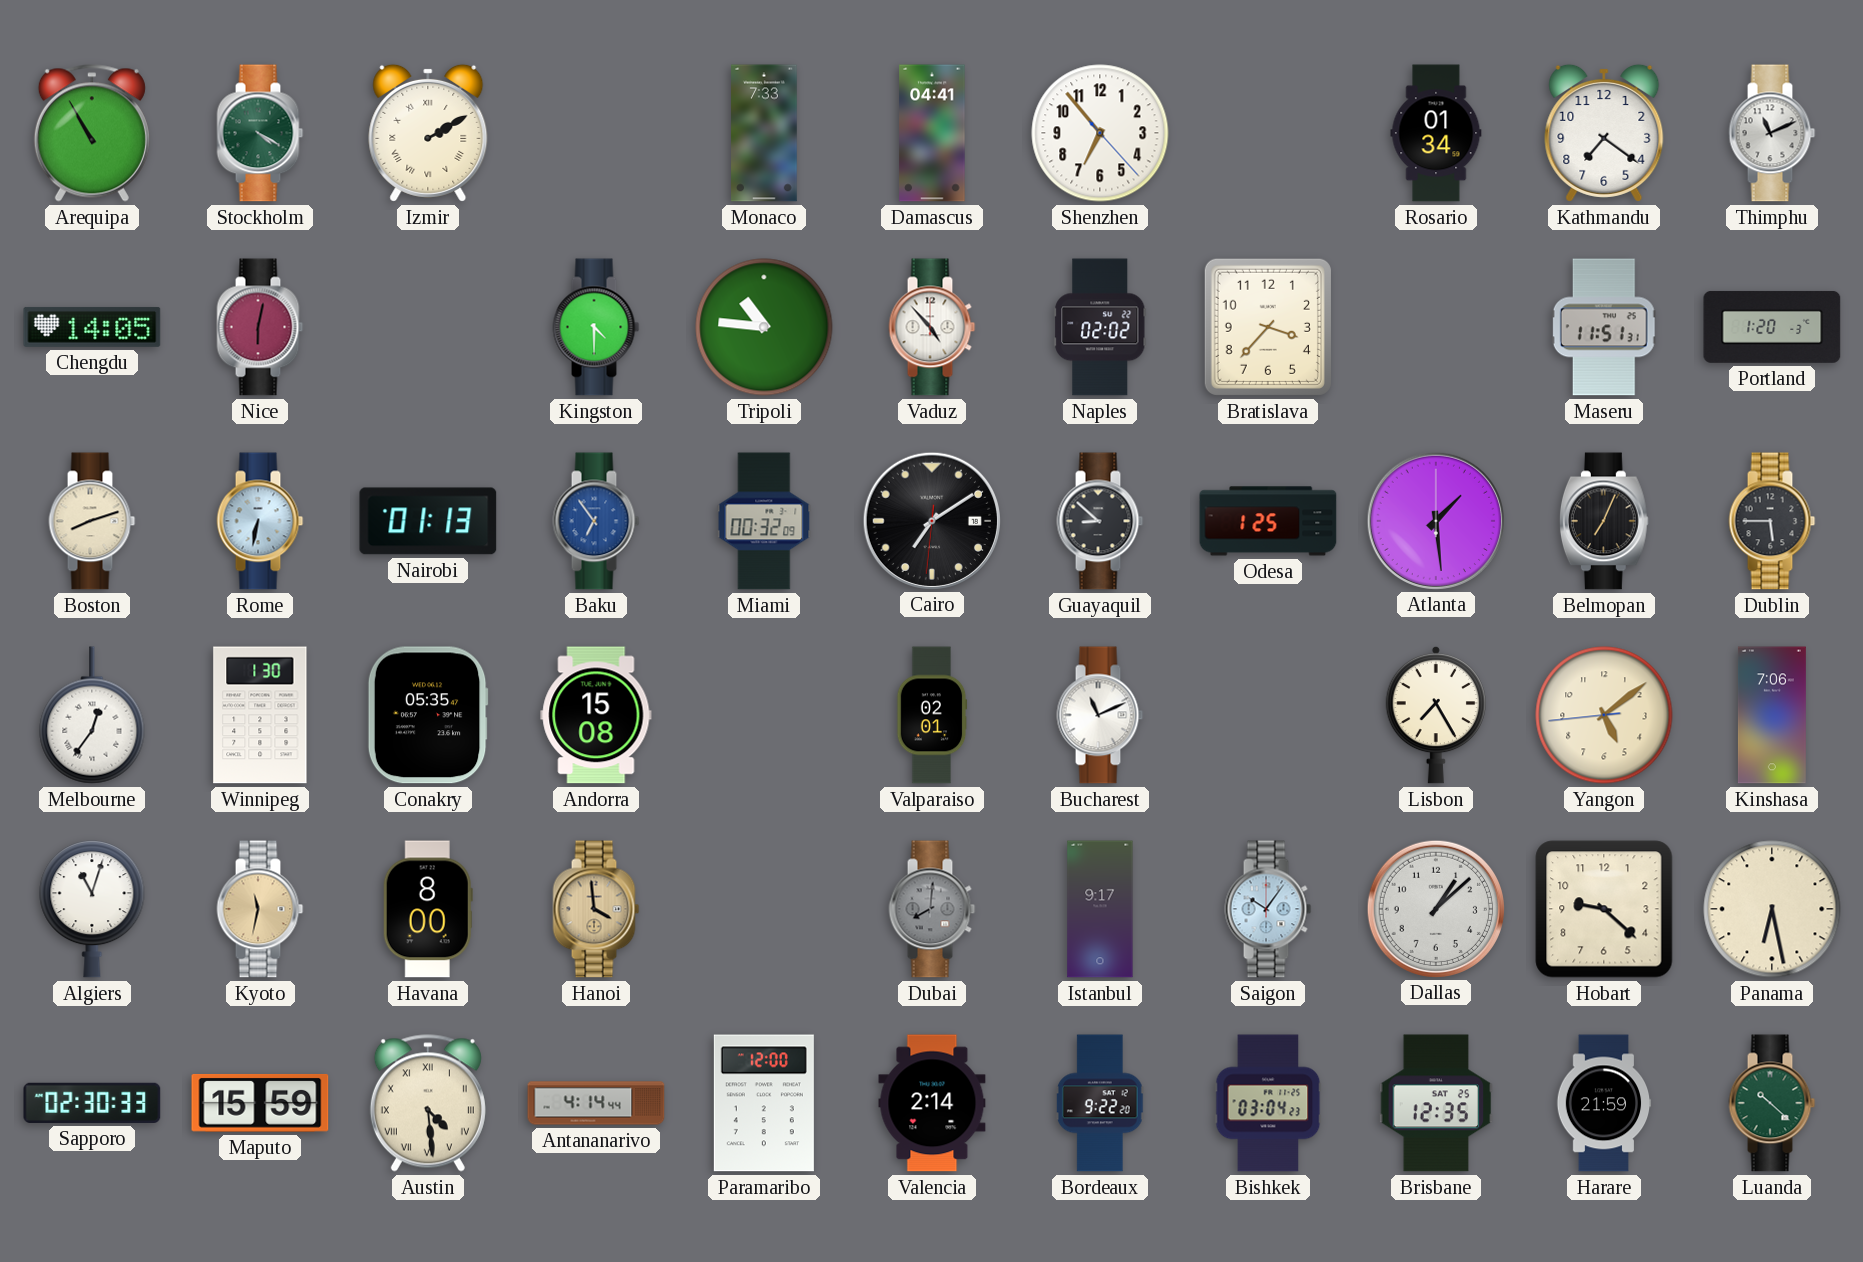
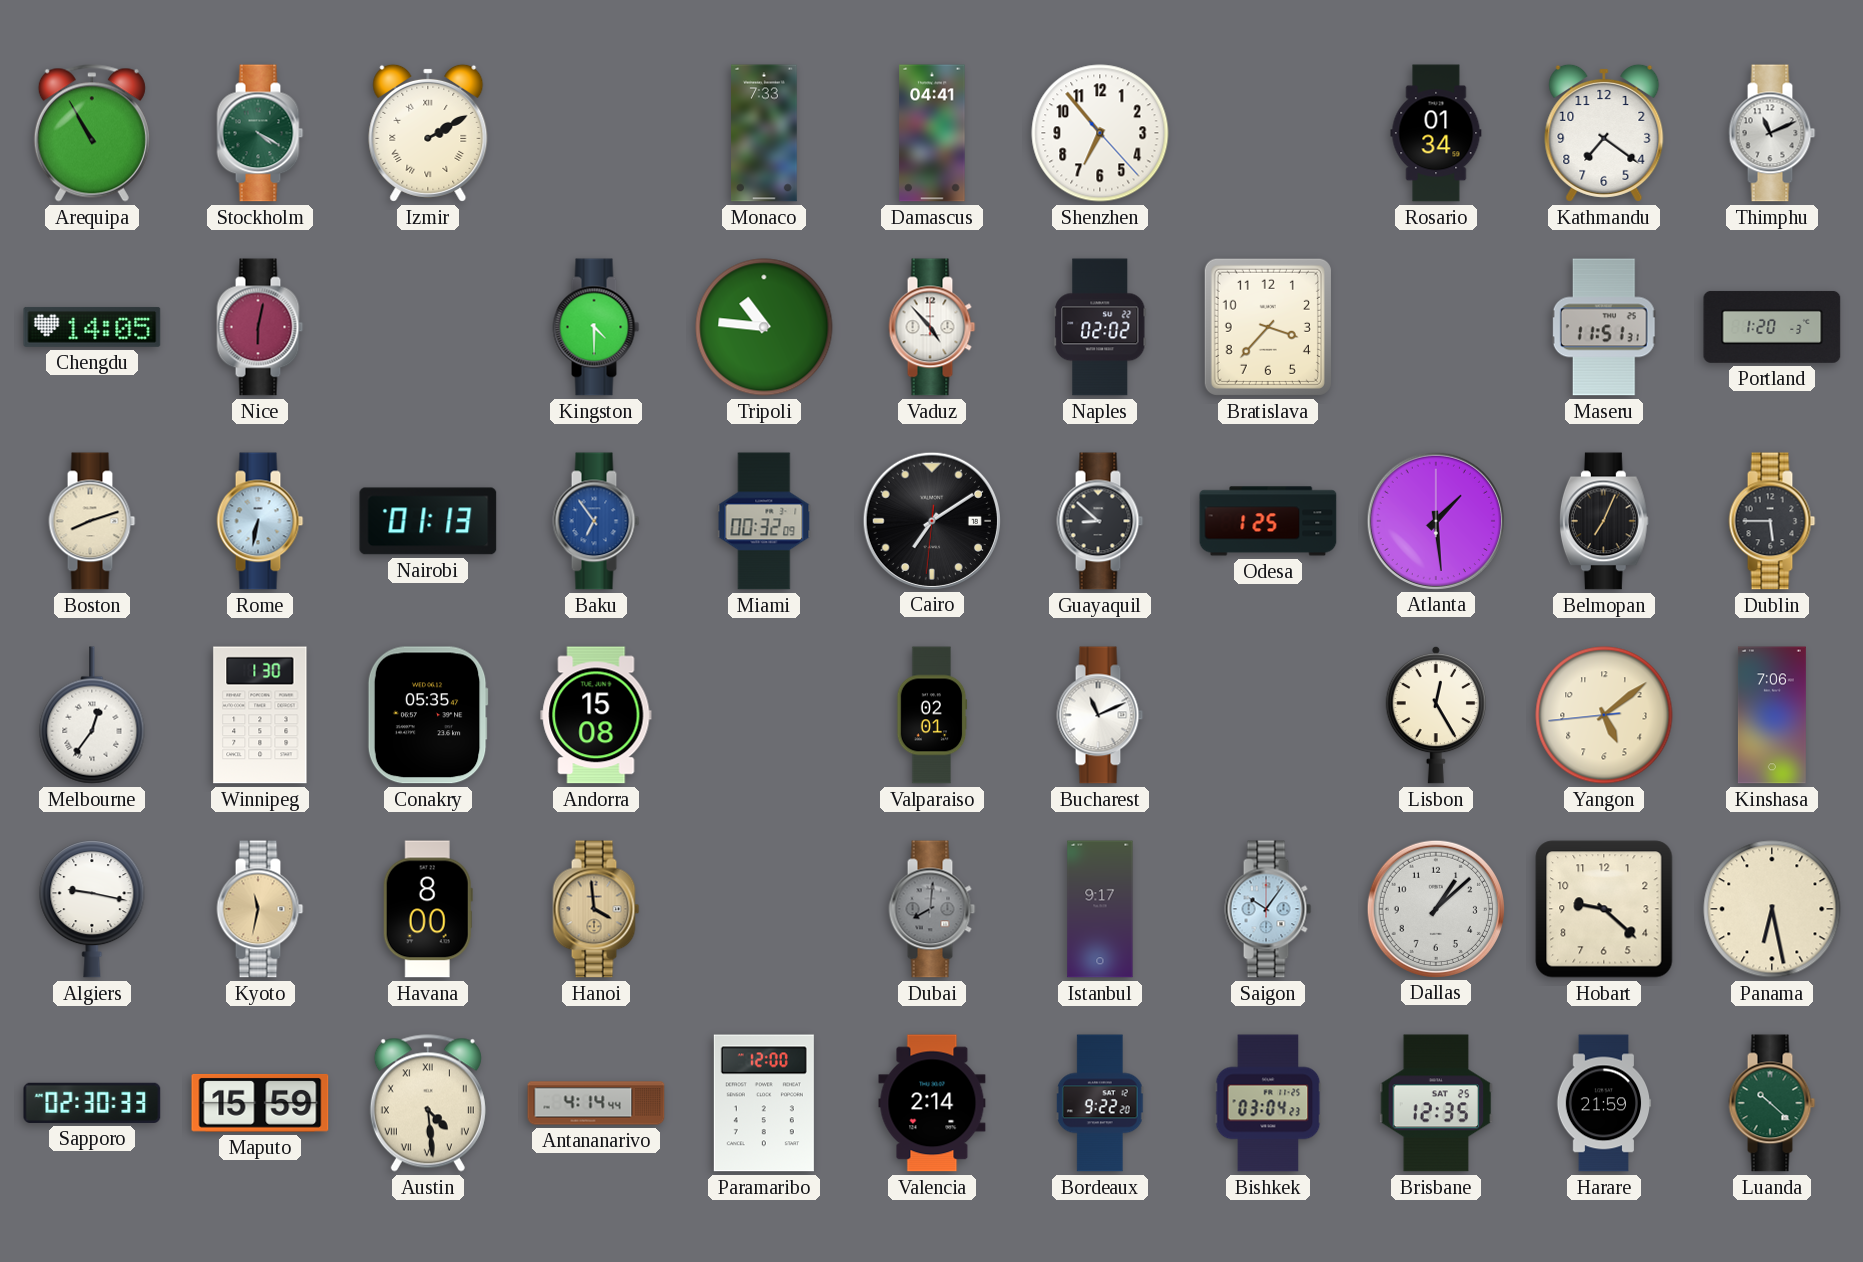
Lisbon: 7:25 -> 12:25 (1436, 715)
Algiers: 11:03 -> 9:17 (92, 910)
